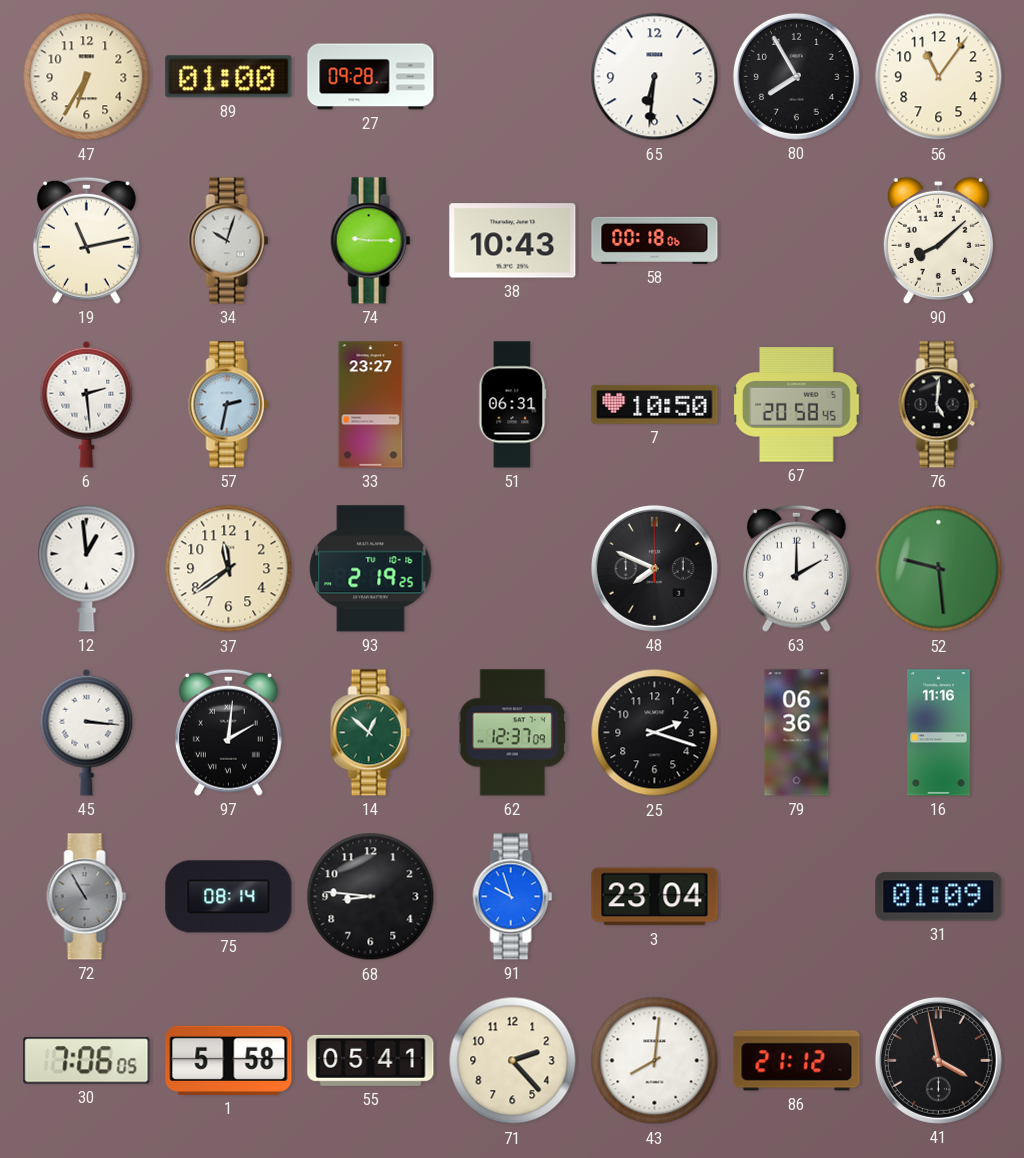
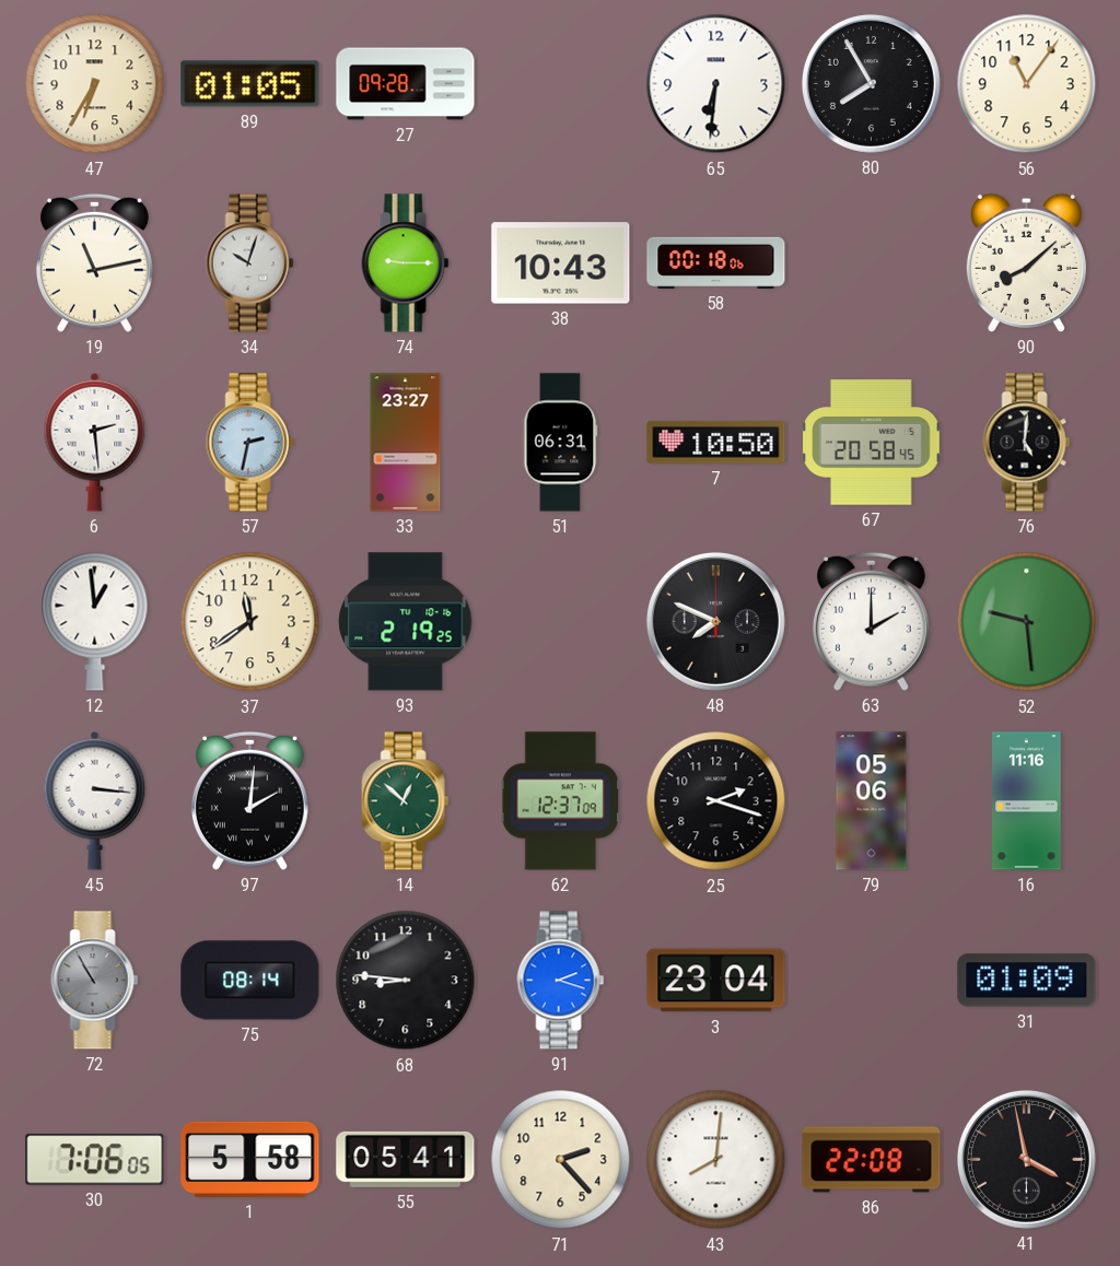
89: 01:00 -> 01:05 (250, 84)
79: 06:36 -> 05:06 (872, 801)
91: 9:57 -> 2:18 (561, 981)
86: 21:12 -> 22:08 (872, 1160)
